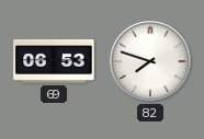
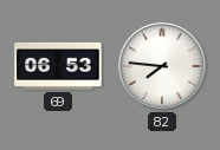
82: 7:48 -> 7:46 (162, 66)
